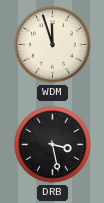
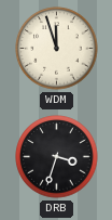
DRB: 3:28 -> 3:33 (57, 157)
